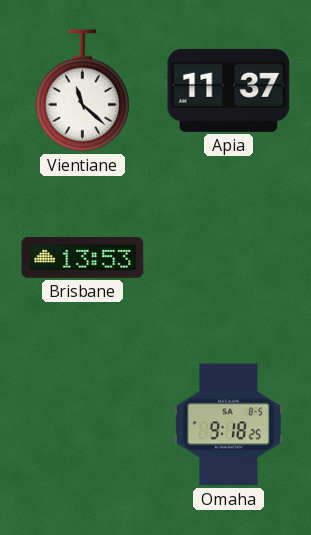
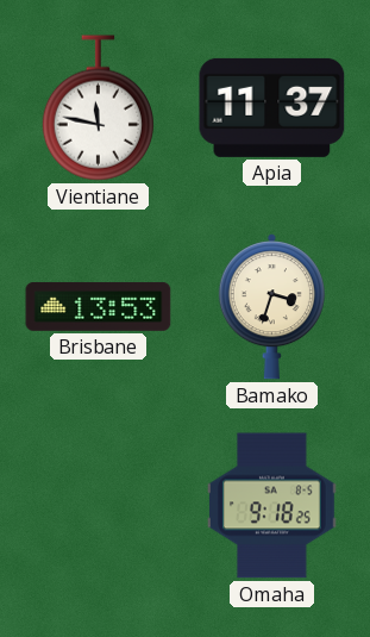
Vientiane: 11:22 -> 11:47 (98, 108)
Bamako: none -> 3:33 (271, 307)
